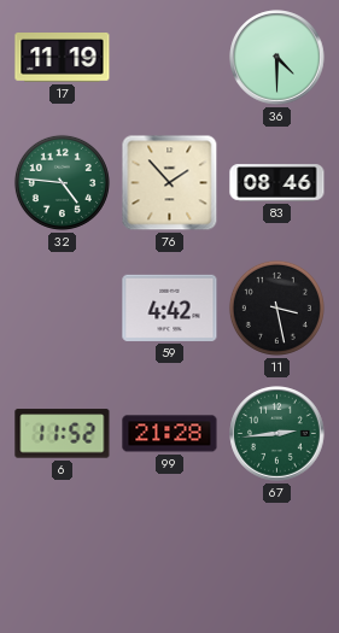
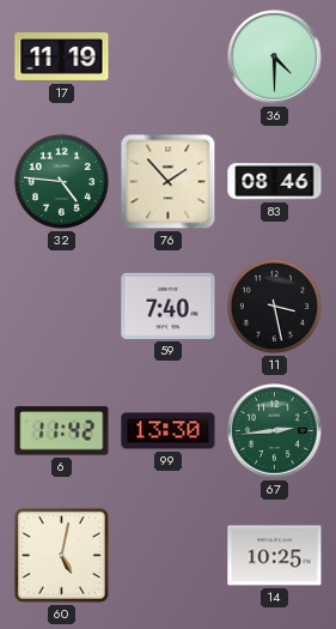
59: 4:42 -> 7:40 (169, 306)
6: 11:52 -> 11:42 (62, 431)
99: 21:28 -> 13:30 (169, 431)
60: none -> 5:02 (62, 556)
14: none -> 10:25 (275, 556)
